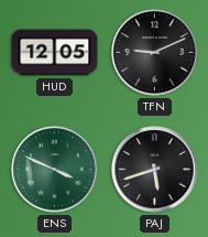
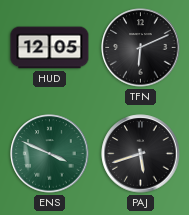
TFN: 9:11 -> 6:11 (141, 48)
